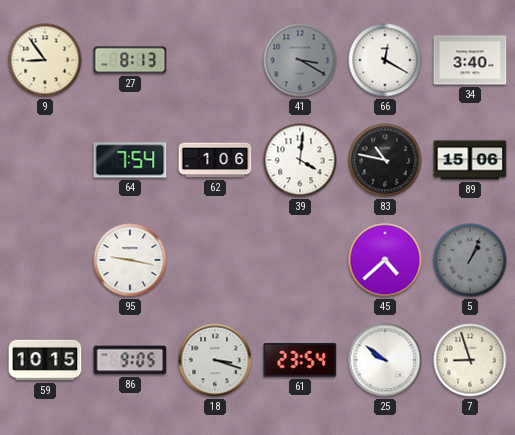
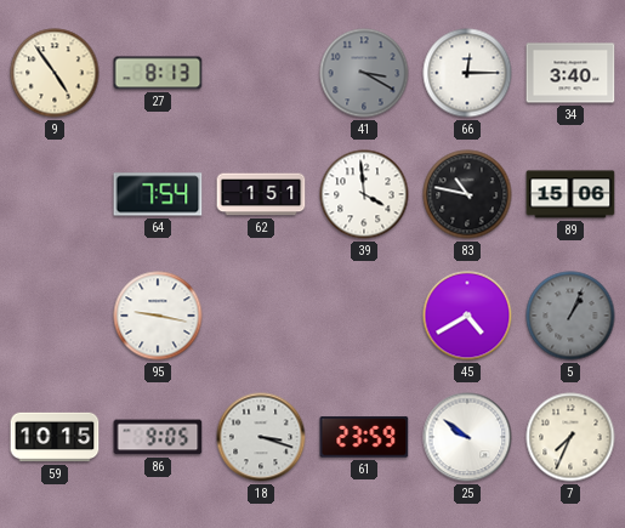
9: 8:54 -> 4:54 (55, 73)
66: 12:20 -> 12:15 (467, 73)
62: 1:06 -> 1:51 (261, 194)
39: 4:01 -> 3:59 (364, 194)
45: 4:38 -> 4:40 (467, 316)
61: 23:54 -> 23:59 (364, 437)
7: 8:57 -> 7:34 (570, 437)
